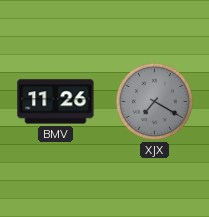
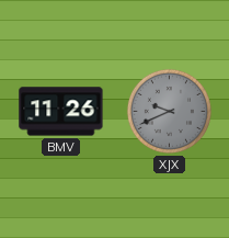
XJX: 7:20 -> 9:41 (169, 111)
